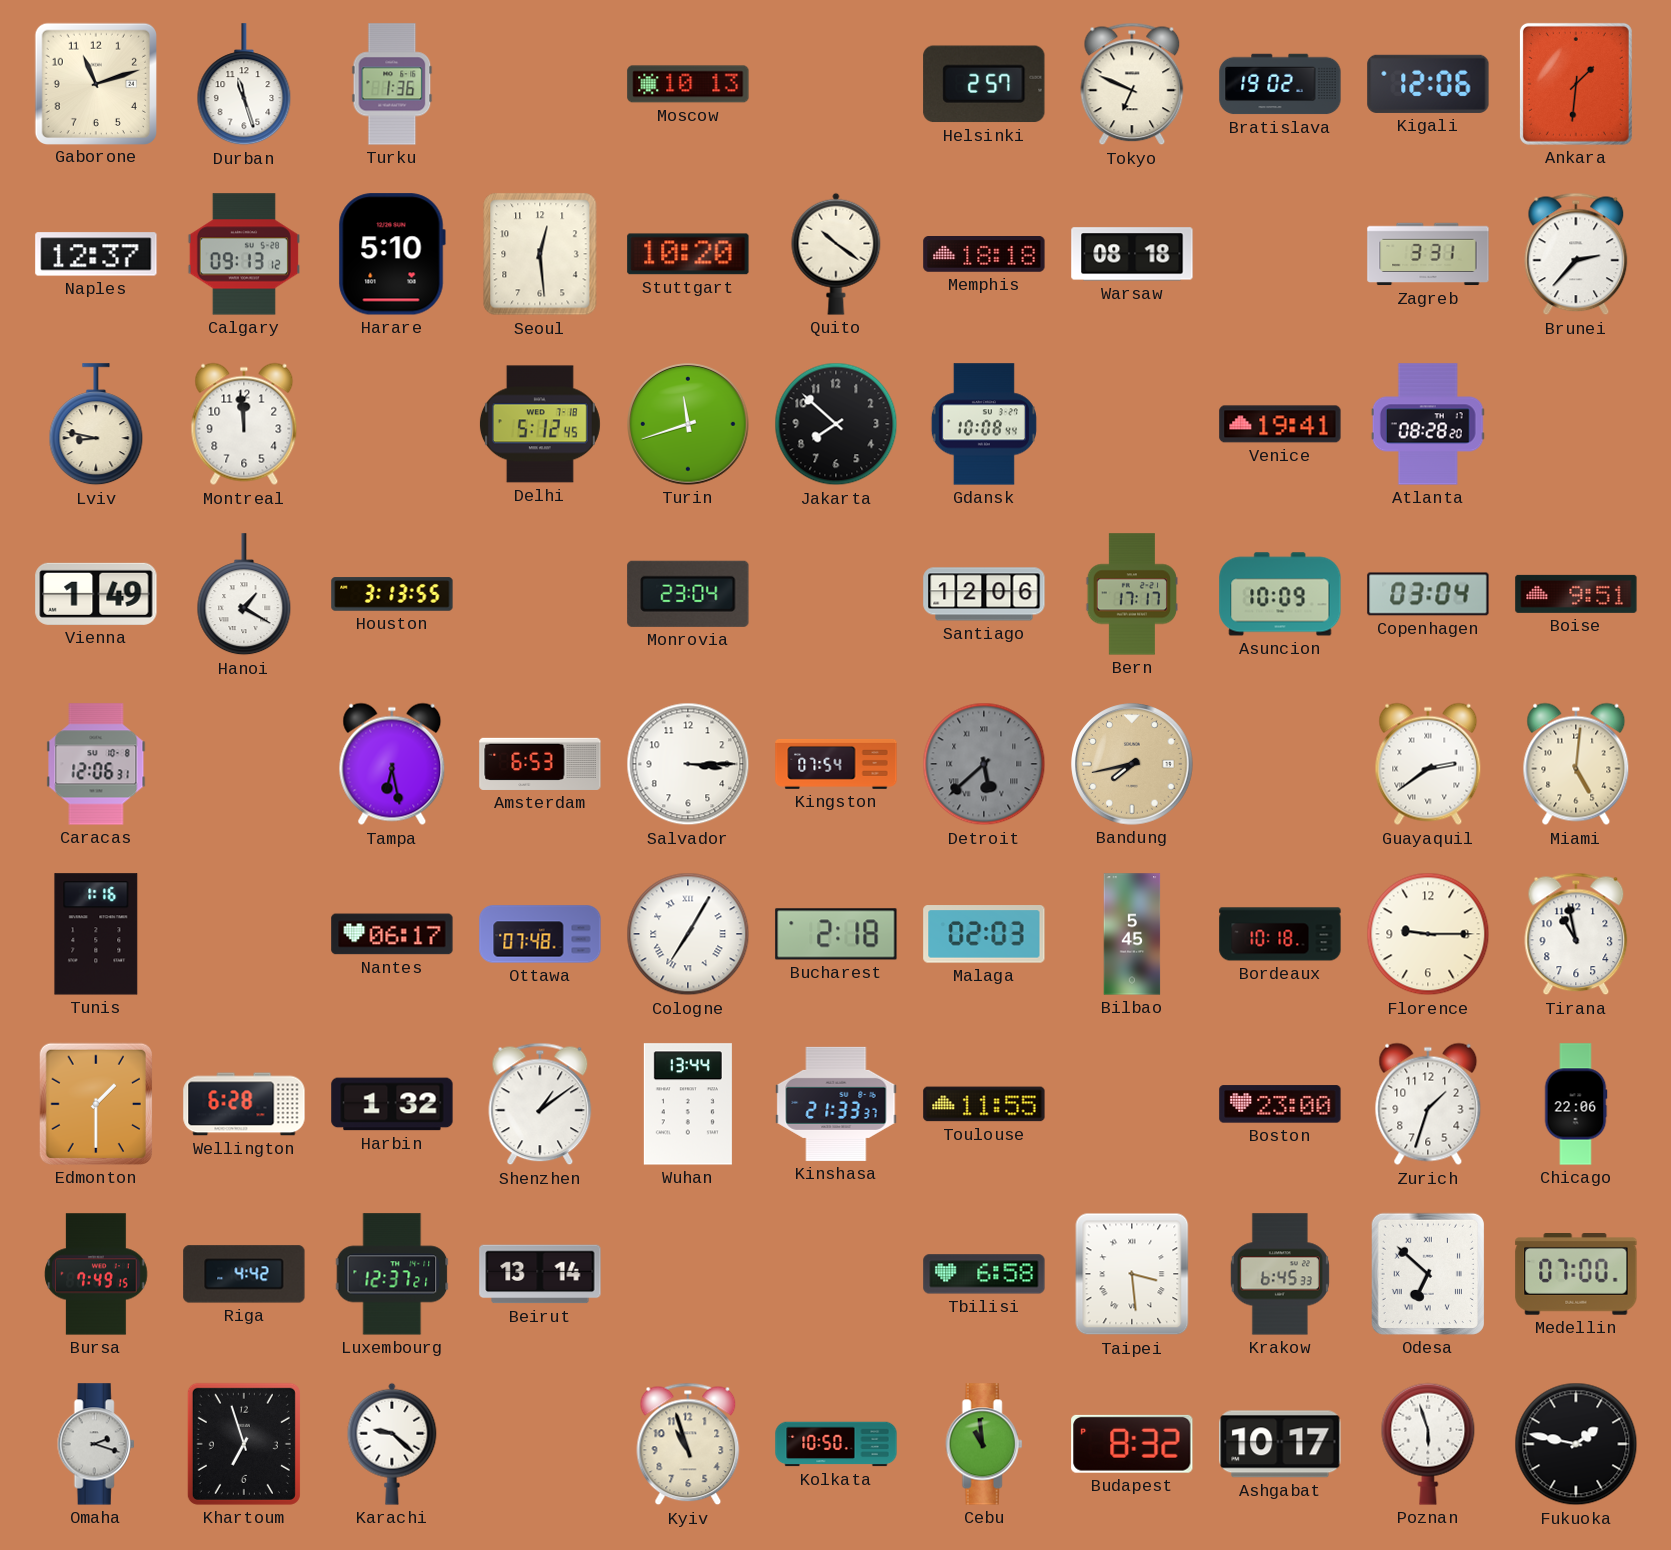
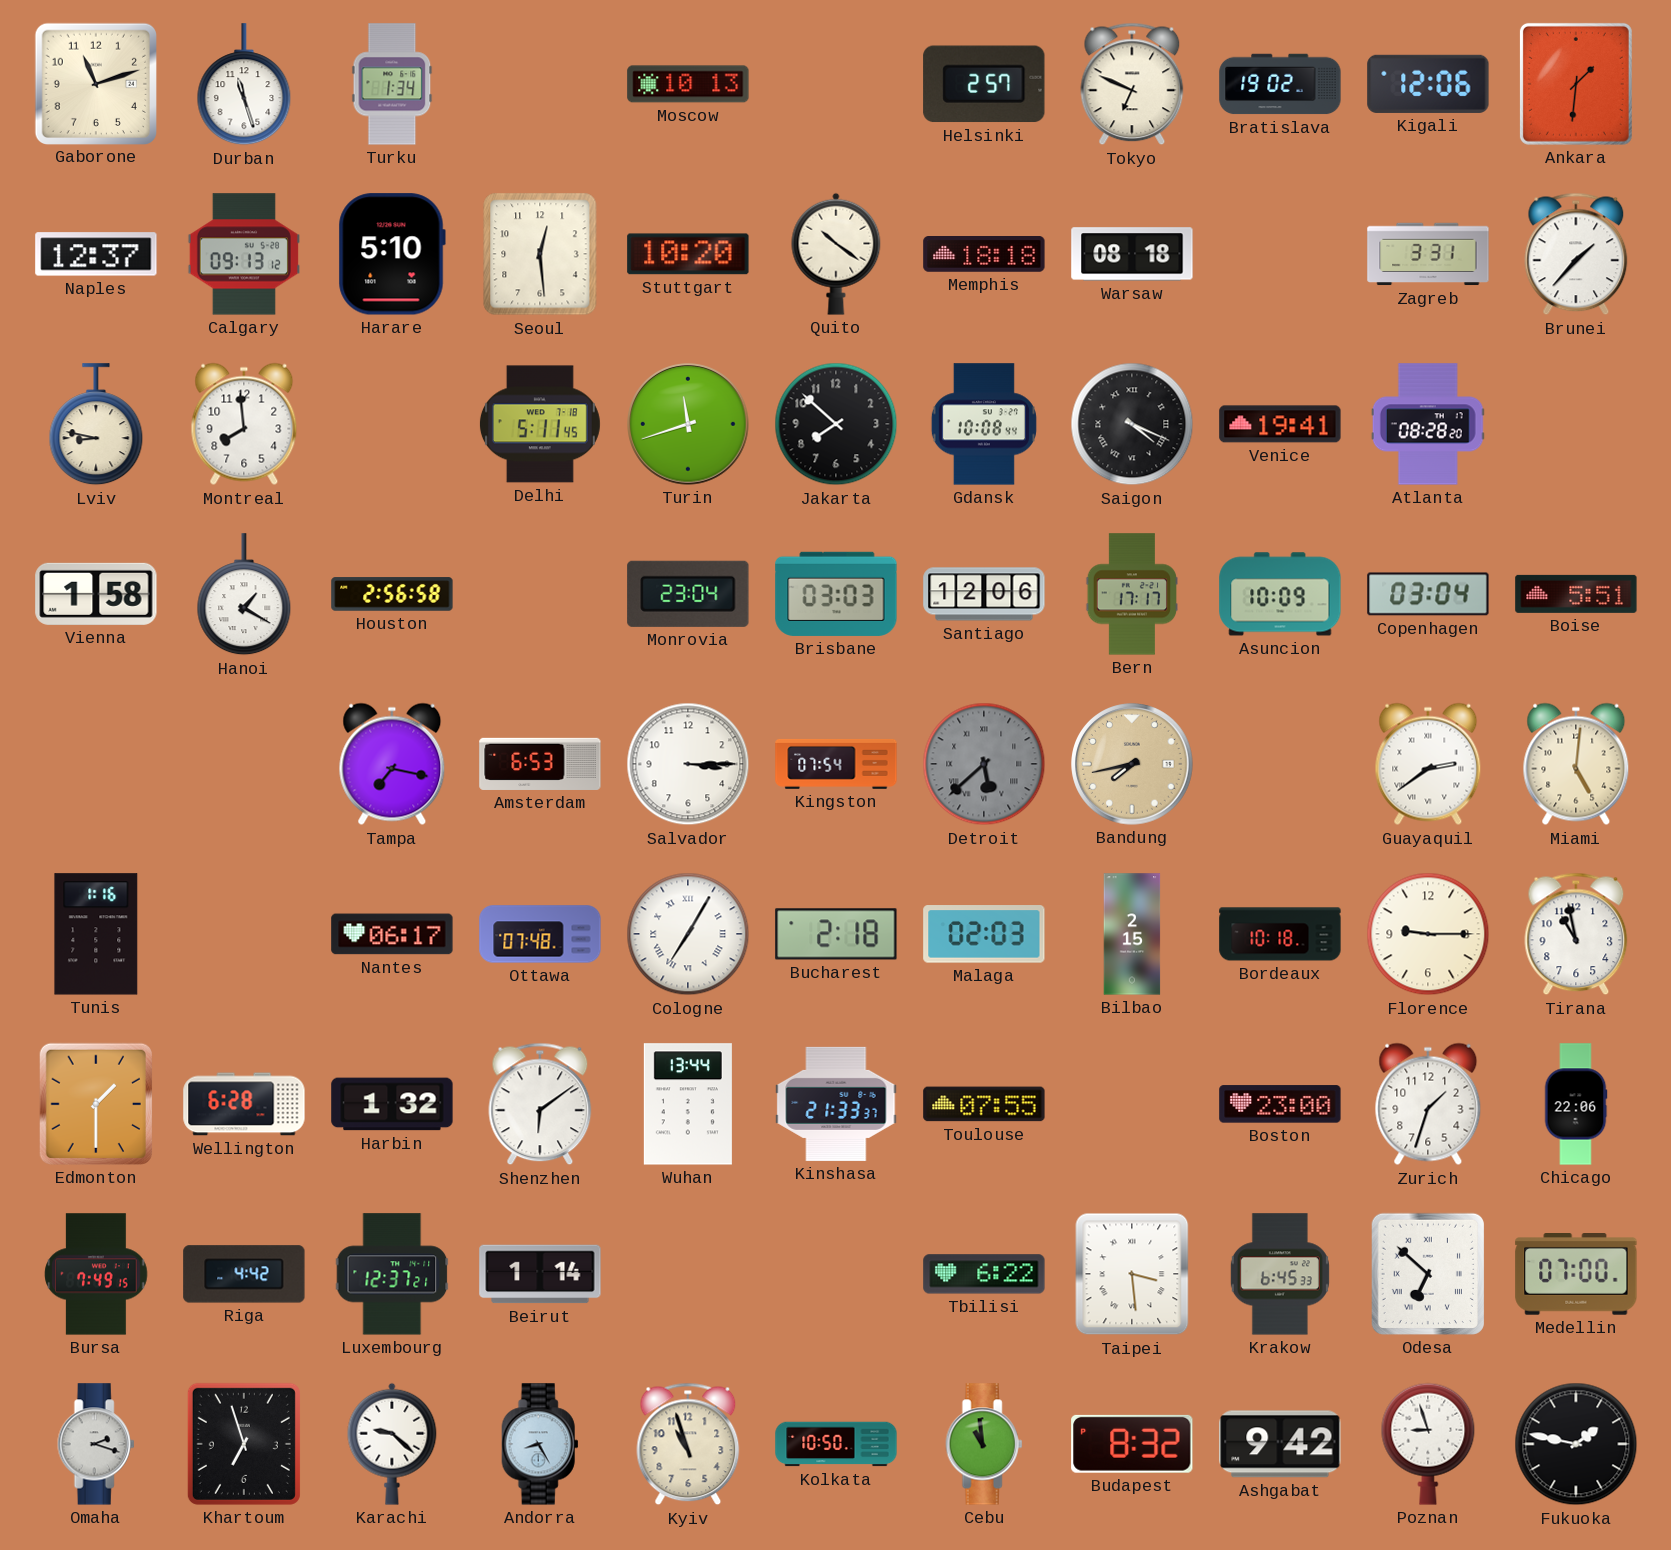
Turku: 1:36 -> 1:34 (392, 84)
Brunei: 2:37 -> 1:37 (1576, 254)
Montreal: 11:59 -> 7:59 (244, 424)
Delhi: 5:12 -> 5:11 (540, 424)
Saigon: none -> 4:19 (1132, 424)
Vienna: 1:49 -> 1:58 (96, 594)
Houston: 3:13 -> 2:56 (392, 594)
Brisbane: none -> 03:03 (836, 594)
Boise: 9:51 -> 5:51 (1576, 594)
Caracas: 12:06 -> none (96, 764)
Tampa: 6:28 -> 7:17 (392, 764)
Bilbao: 5:45 -> 2:15 (1132, 934)
Shenzhen: 1:09 -> 6:09 (540, 1104)
Toulouse: 11:55 -> 07:55 (984, 1104)
Beirut: 13:14 -> 1:14 (540, 1274)
Tbilisi: 6:58 -> 6:22 (984, 1274)
Andorra: none -> 8:25 (540, 1444)
Ashgabat: 10:17 -> 9:42 (1280, 1444)
Poznan: 5:57 -> 8:57 (1428, 1444)
